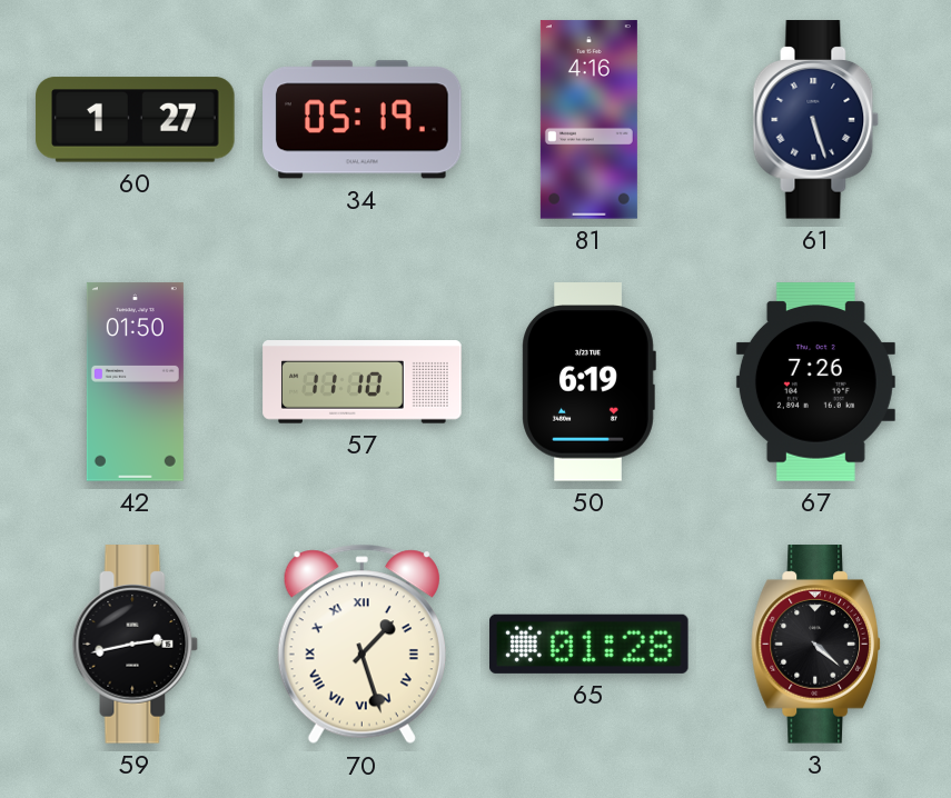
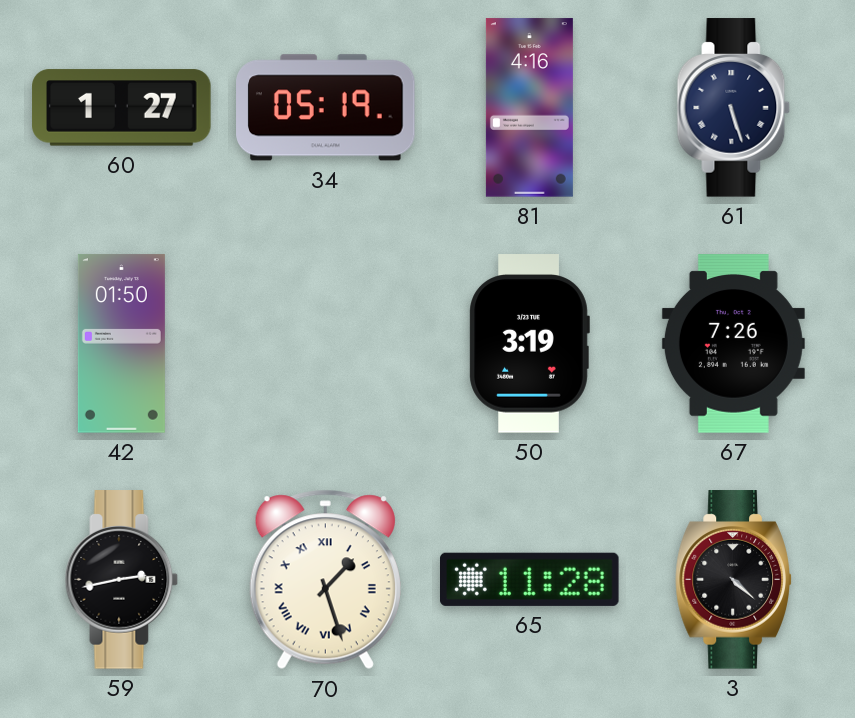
57: 11:10 -> none (363, 382)
50: 6:19 -> 3:19 (529, 344)
65: 01:28 -> 11:28 (530, 579)
